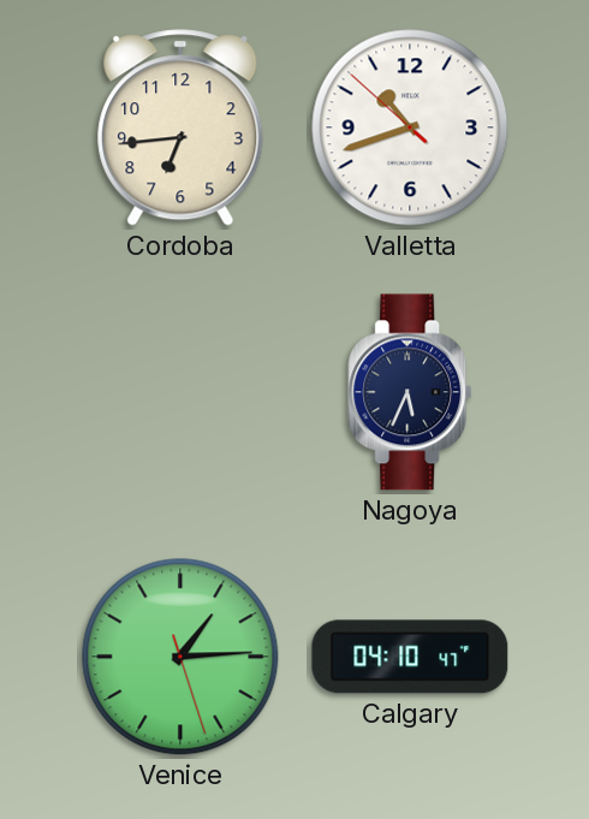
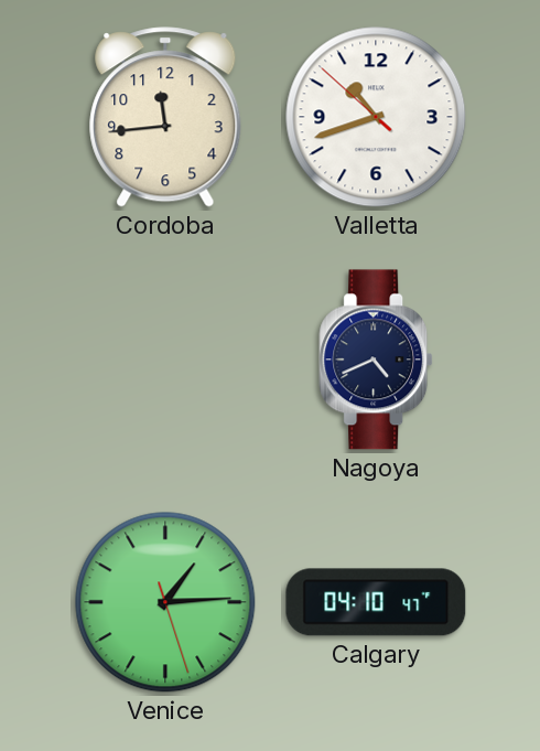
Cordoba: 6:44 -> 11:44 (165, 117)
Nagoya: 5:34 -> 4:41 (376, 360)
